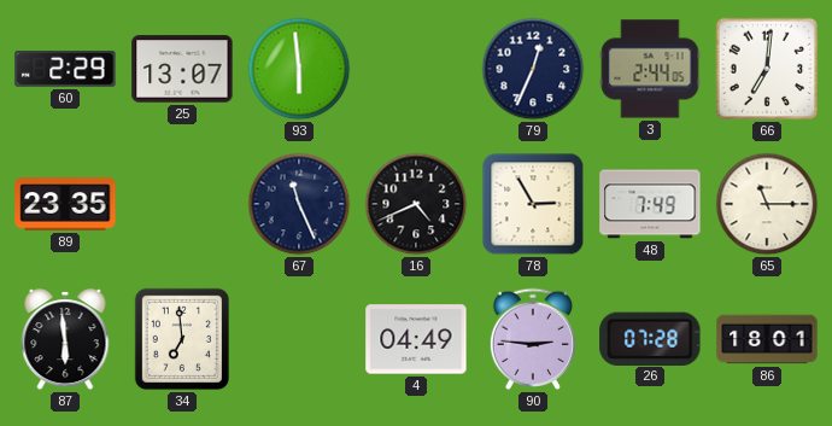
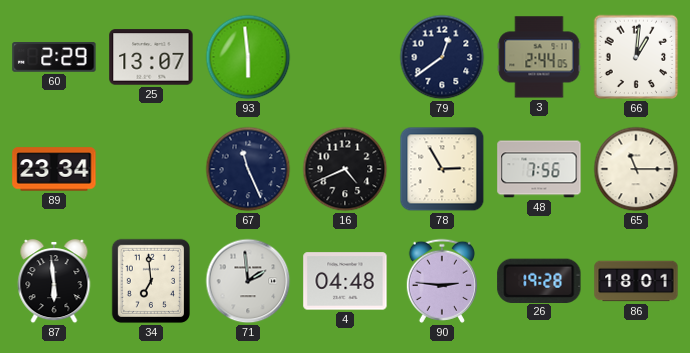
79: 12:34 -> 12:39 (442, 57)
66: 7:01 -> 1:01 (636, 57)
89: 23:35 -> 23:34 (54, 169)
48: 7:49 -> 7:56 (539, 169)
71: none -> 1:59 (248, 281)
4: 04:49 -> 04:48 (345, 281)
26: 07:28 -> 19:28 (539, 280)
